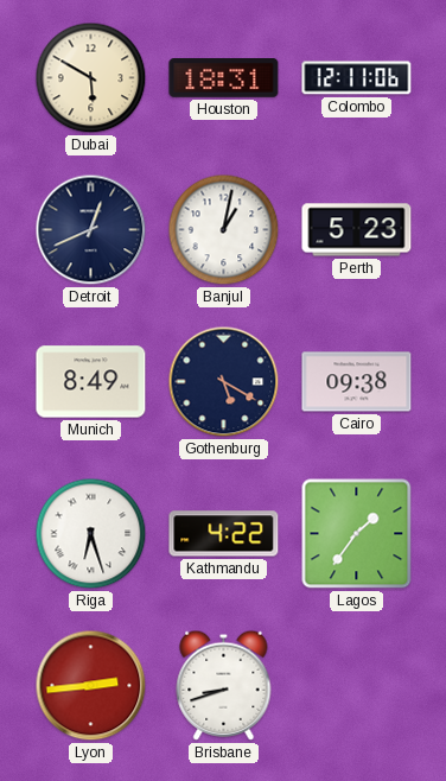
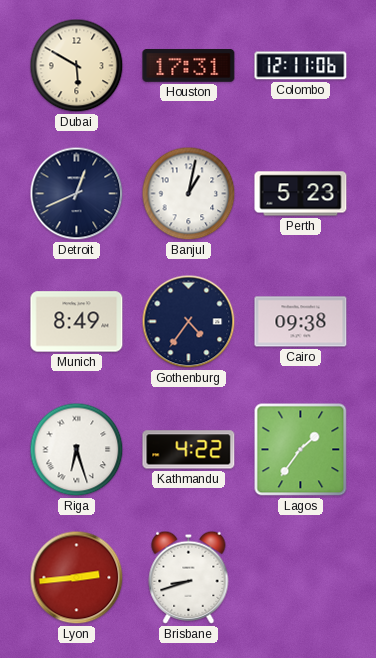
Houston: 18:31 -> 17:31 (189, 66)
Gothenburg: 5:20 -> 4:36 (189, 322)
